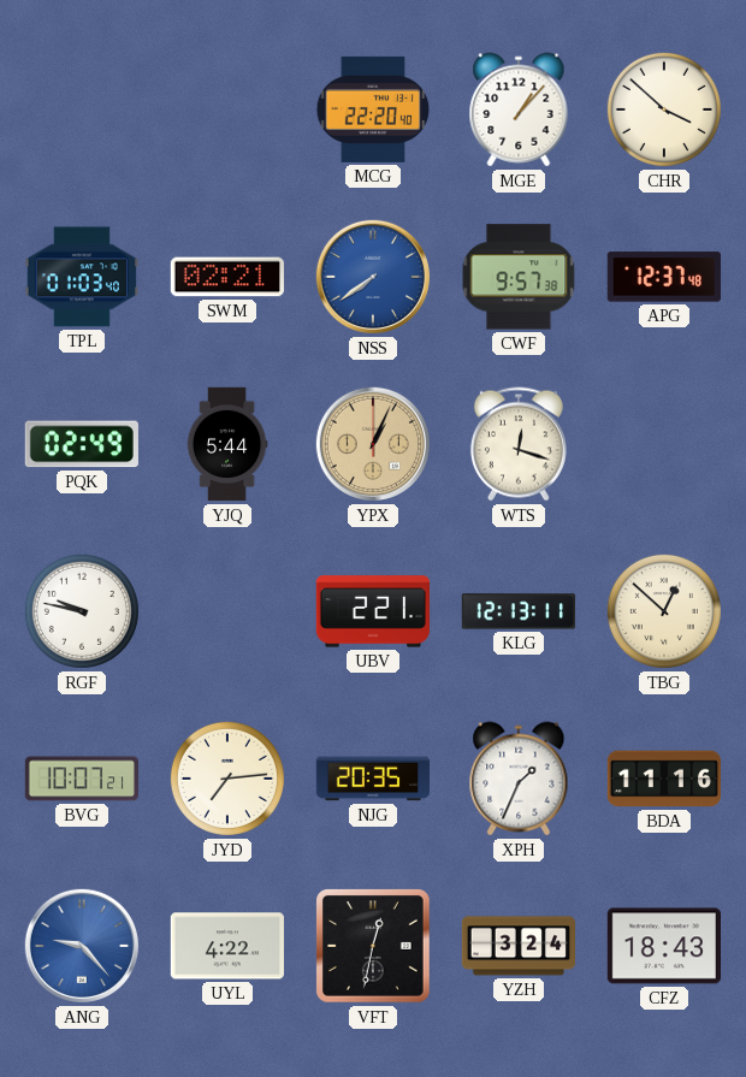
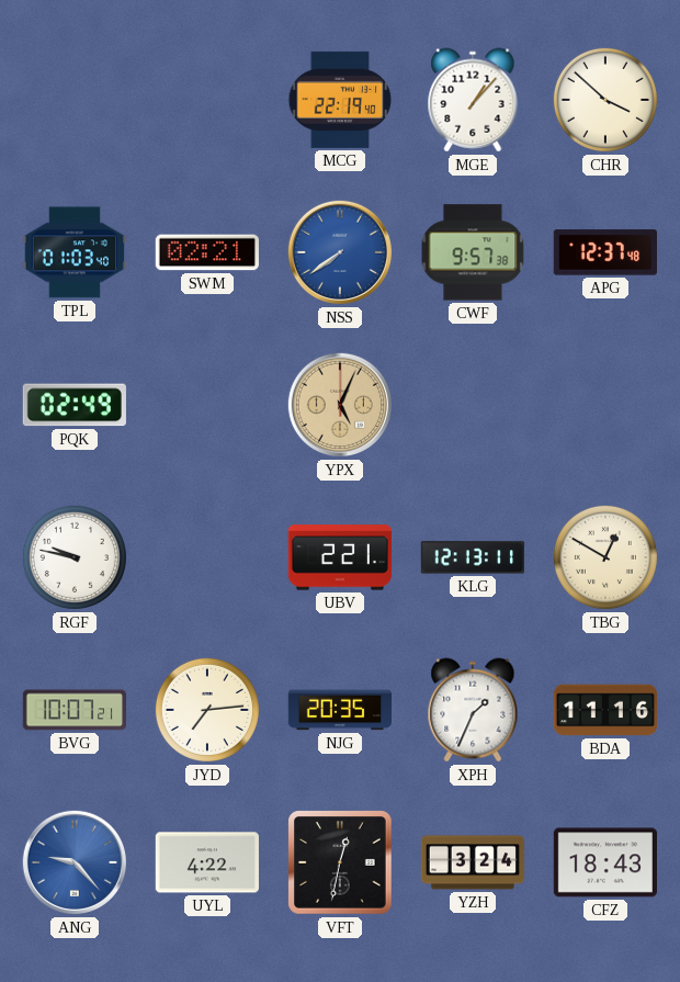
MCG: 22:20 -> 22:19 (340, 100)
YJQ: 5:44 -> none (227, 444)
YPX: 1:04 -> 5:04 (340, 405)
WTS: 12:18 -> none (519, 444)
TBG: 12:52 -> 12:50 (605, 557)
